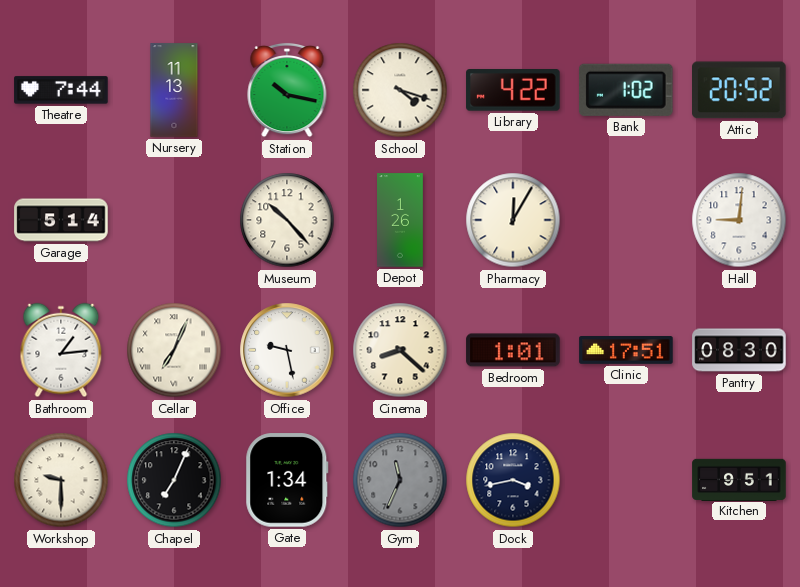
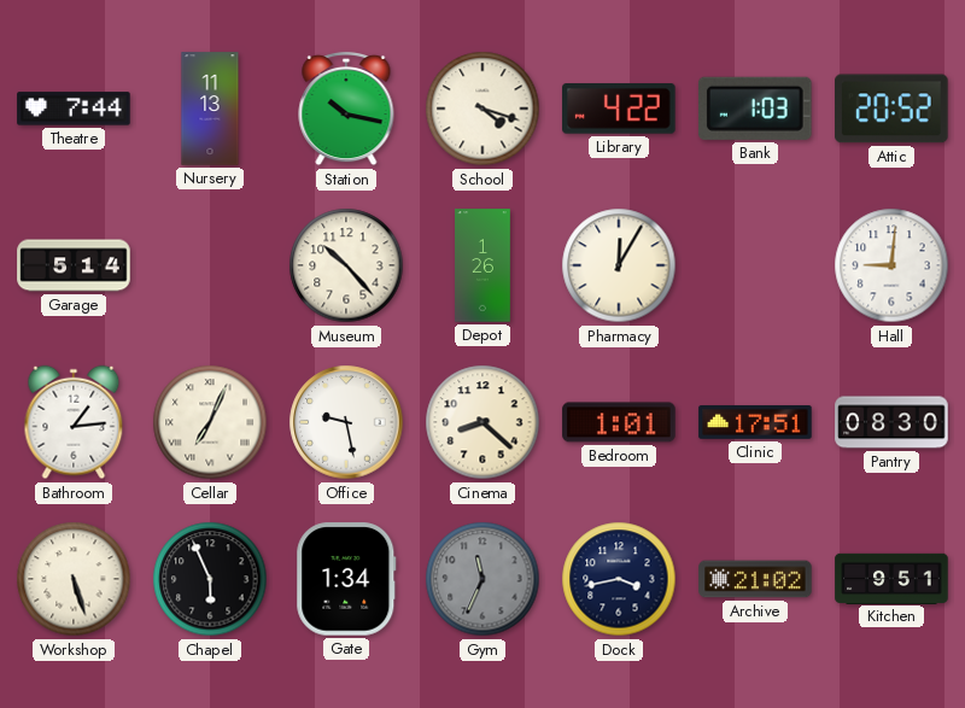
Bank: 1:02 -> 1:03 (755, 109)
Workshop: 9:30 -> 5:27 (74, 579)
Chapel: 7:04 -> 5:56 (210, 579)
Archive: none -> 21:02 (755, 579)
